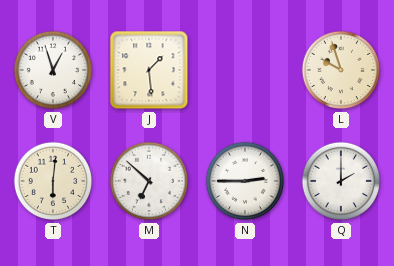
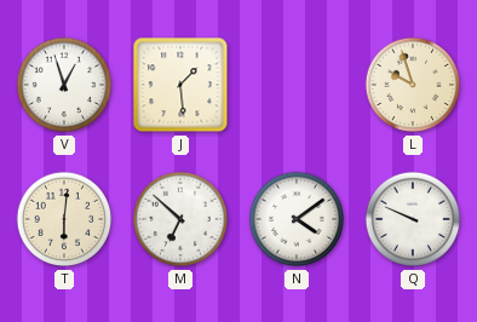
N: 2:45 -> 4:09 (297, 219)
Q: 2:00 -> 9:49 (413, 219)
